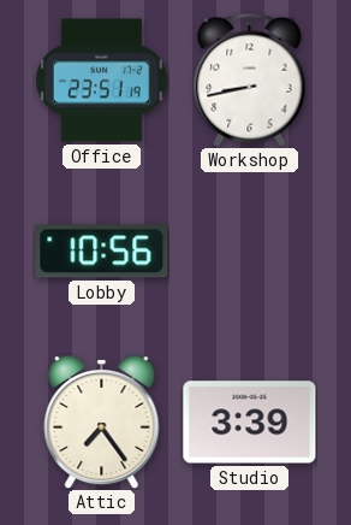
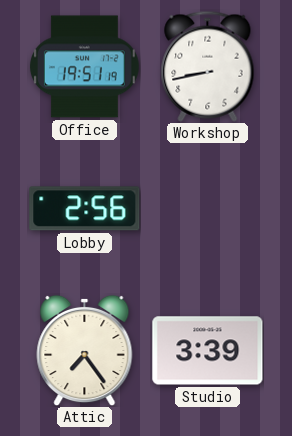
Office: 23:51 -> 19:51 (85, 67)
Lobby: 10:56 -> 2:56 (85, 209)
